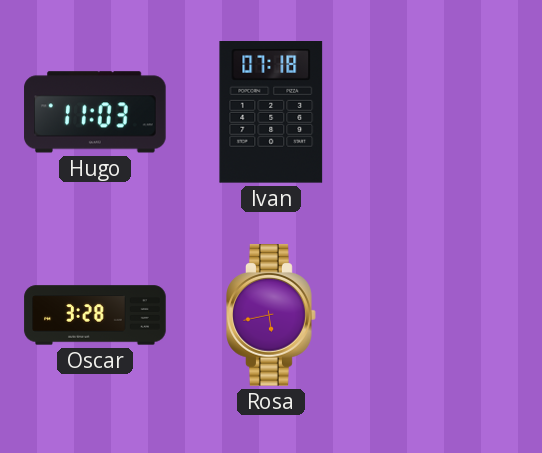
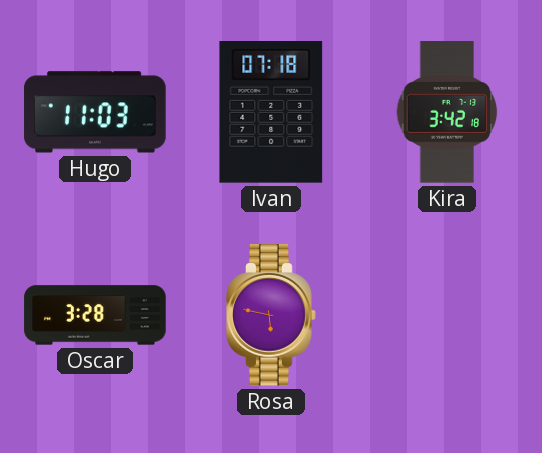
Kira: none -> 3:42 (447, 112)
Rosa: 5:43 -> 5:47 (271, 315)
